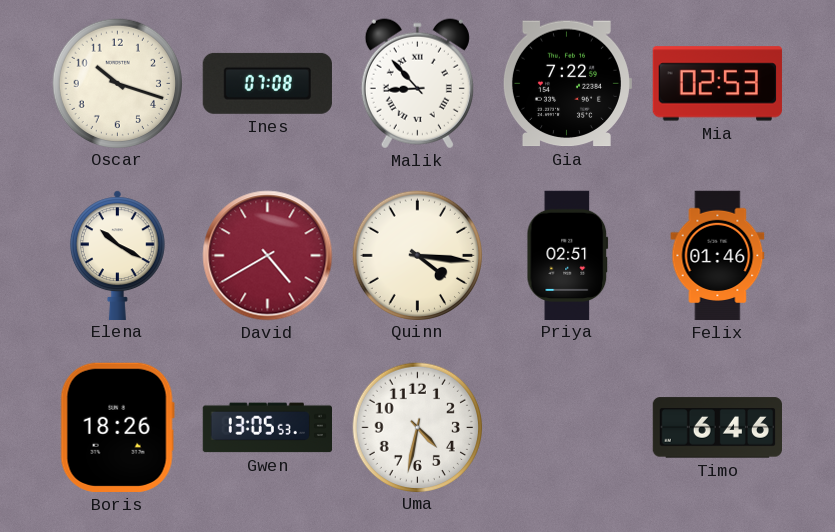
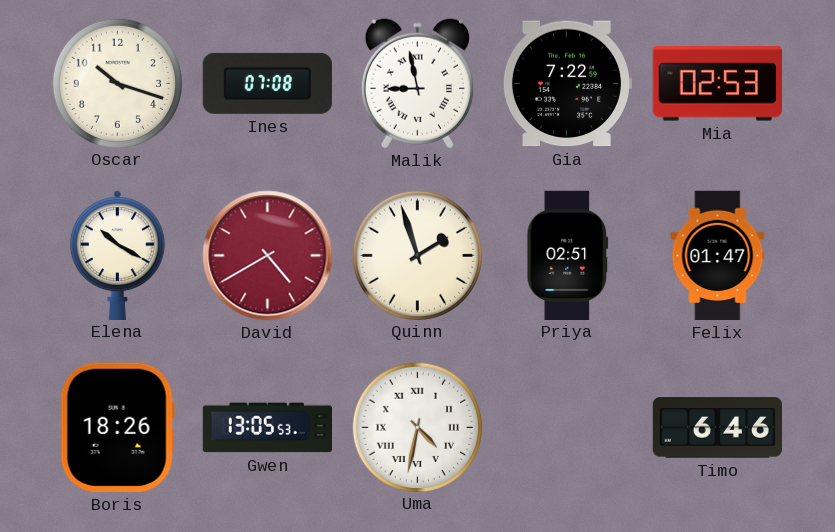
Malik: 8:53 -> 8:58 (417, 84)
Quinn: 4:16 -> 1:57 (417, 255)
Felix: 01:46 -> 01:47 (718, 256)
Uma numerals: Arabic -> Roman (417, 427)
